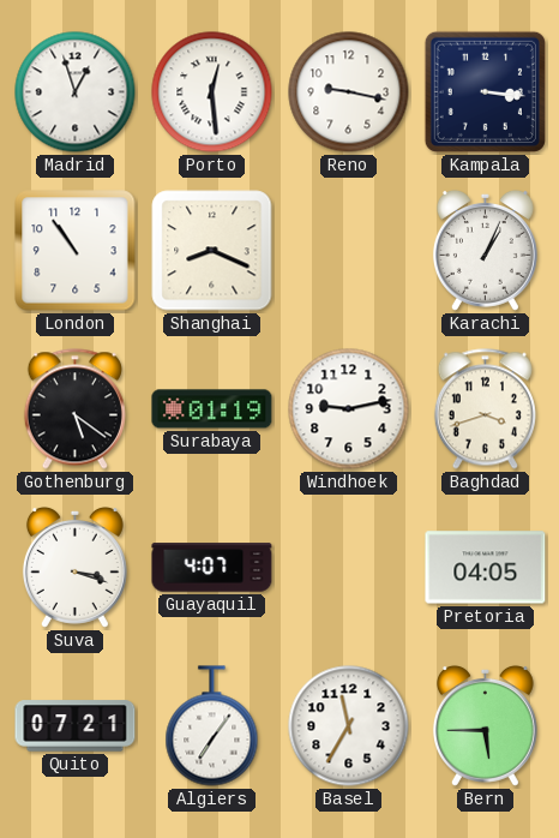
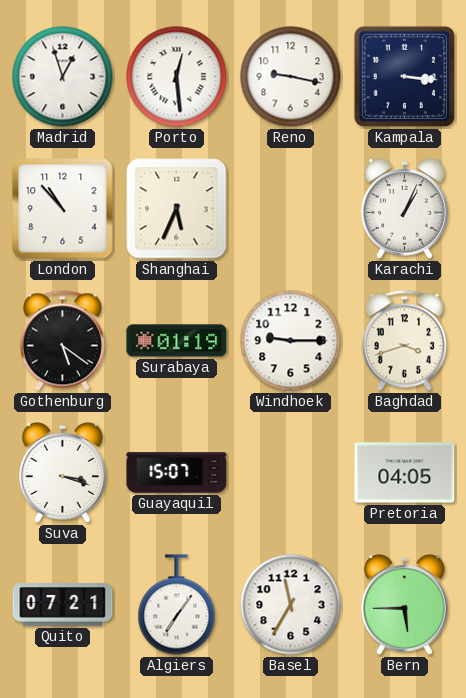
London: 10:54 -> 10:53 (63, 209)
Shanghai: 8:19 -> 5:34 (177, 209)
Windhoek: 9:13 -> 9:15 (291, 341)
Guayaquil: 4:07 -> 15:07 (177, 473)
